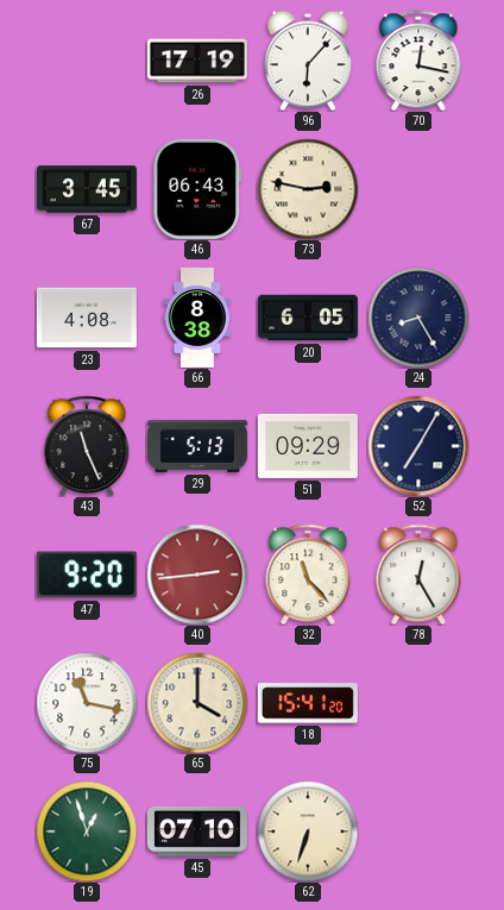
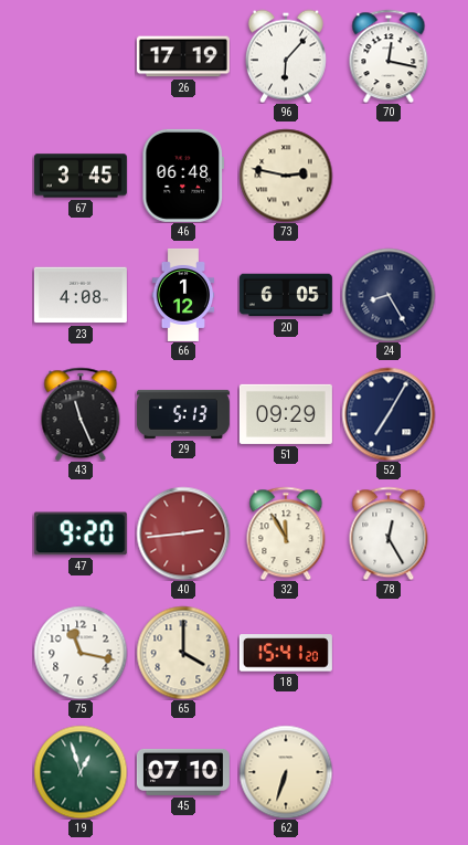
46: 06:43 -> 06:48 (182, 176)
66: 8:38 -> 1:12 (183, 295)
32: 11:23 -> 11:55 (286, 534)
